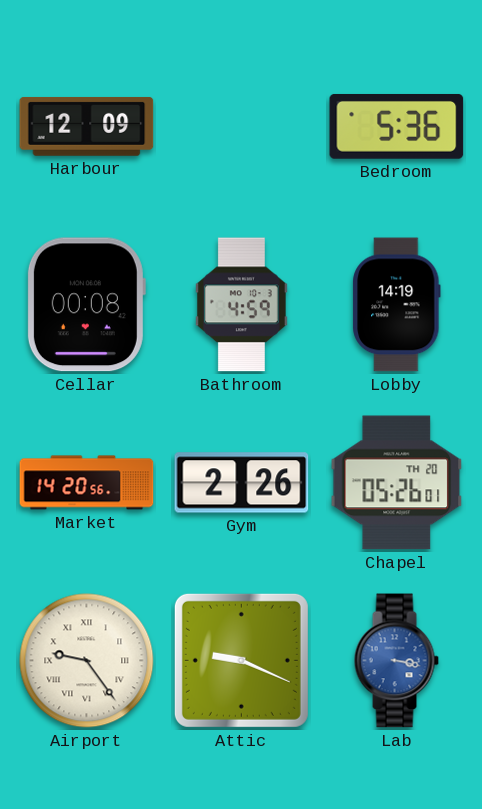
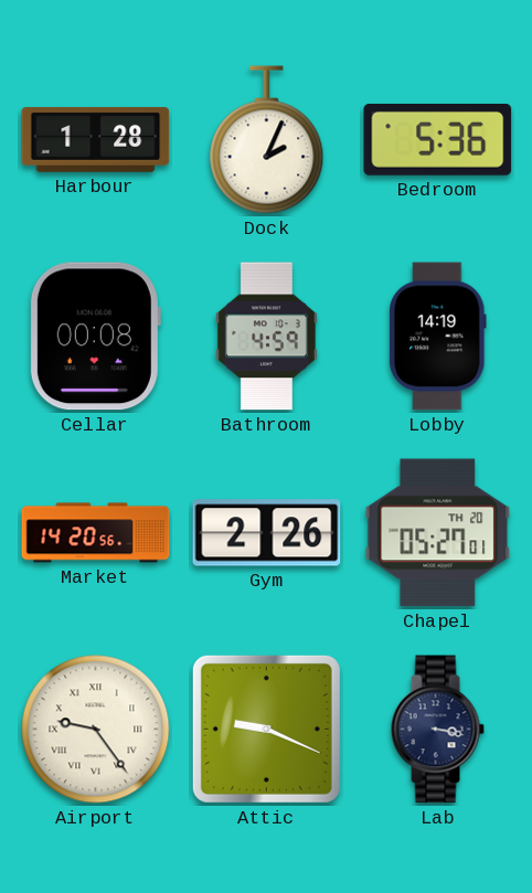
Harbour: 12:09 -> 1:28 (96, 139)
Dock: none -> 2:04 (267, 140)
Chapel: 05:26 -> 05:27 (438, 533)
Lab dial: blue -> navy (437, 730)
